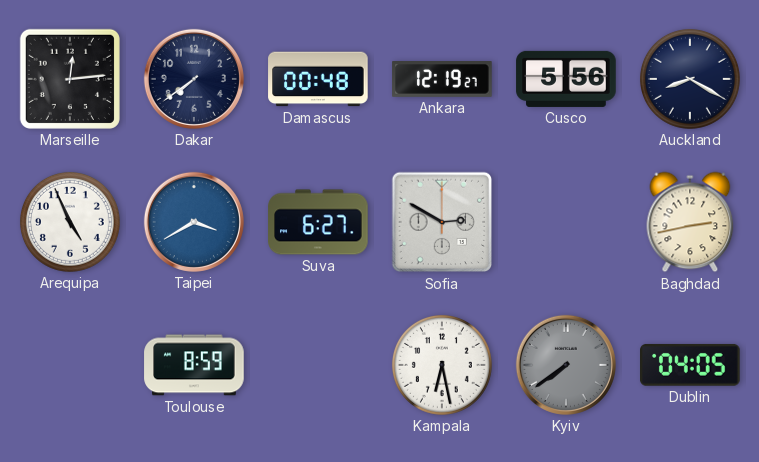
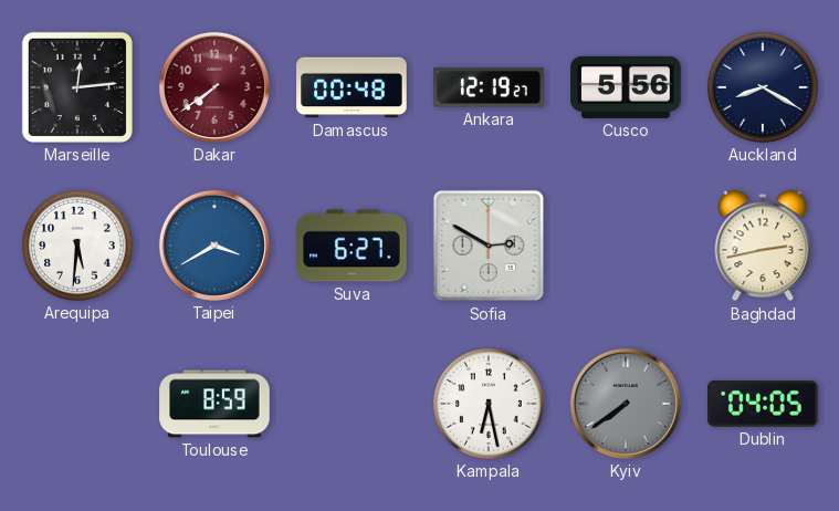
Dakar dial: navy -> burgundy (214, 87)
Arequipa: 4:56 -> 5:31 (77, 246)
